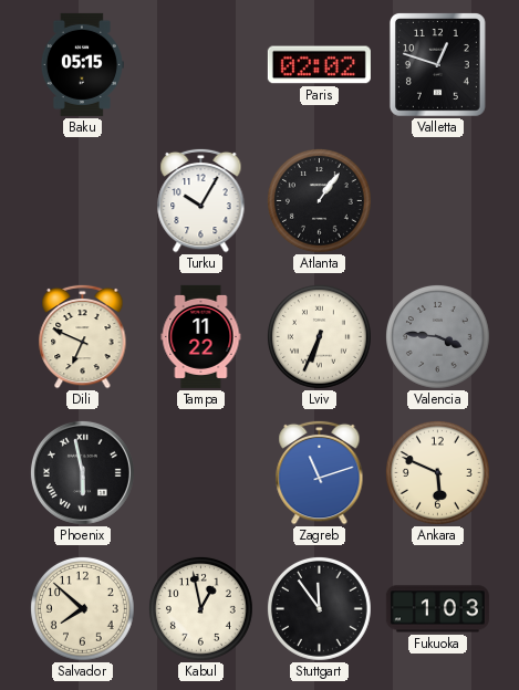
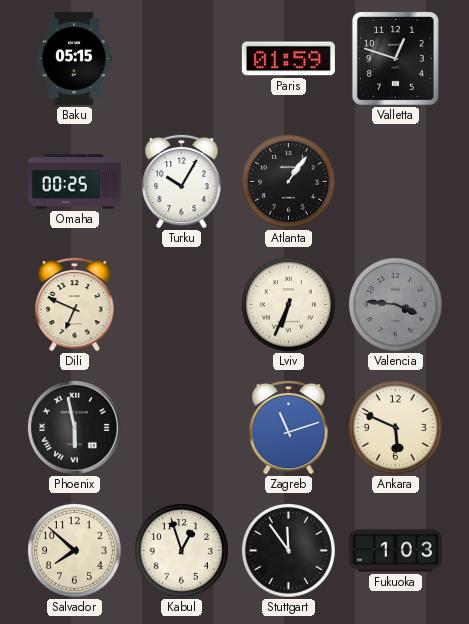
Paris: 02:02 -> 01:59 (288, 59)
Omaha: none -> 00:25 (74, 182)
Tampa: 11:22 -> none (201, 336)
Kabul: 12:58 -> 12:57 (182, 551)
